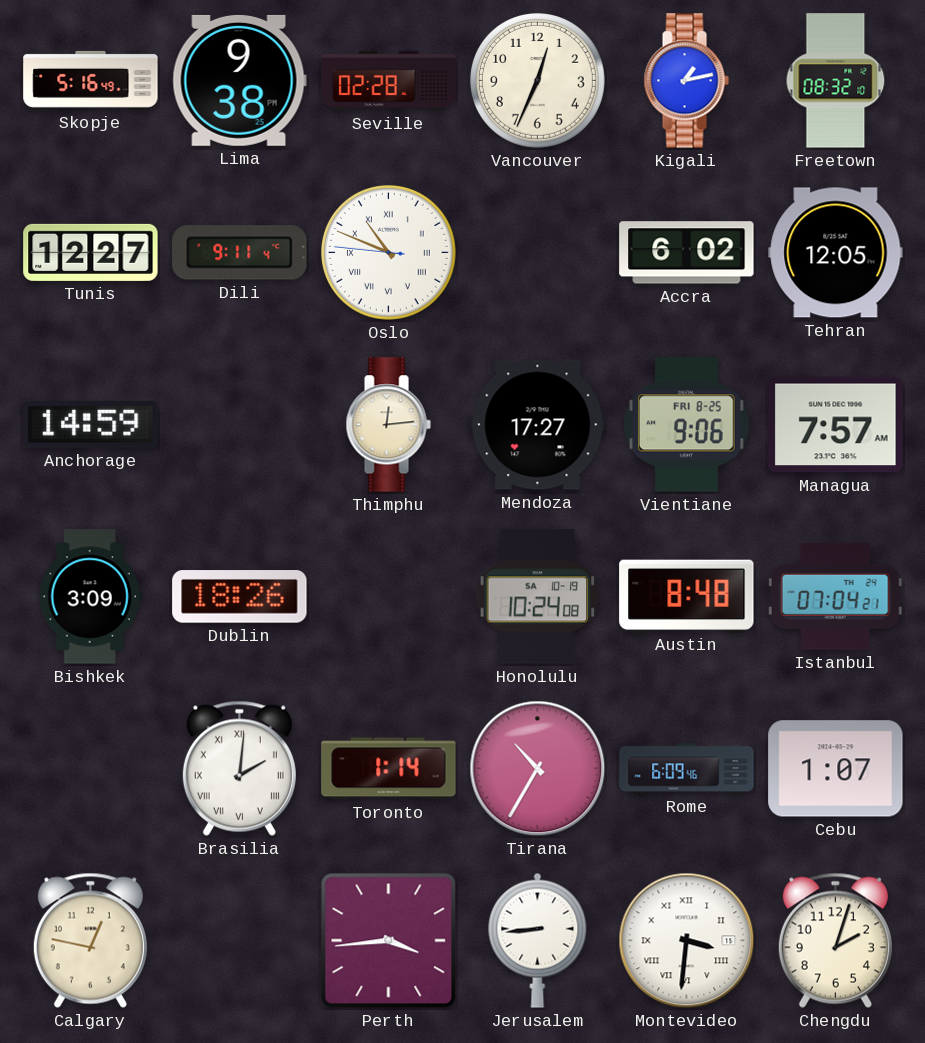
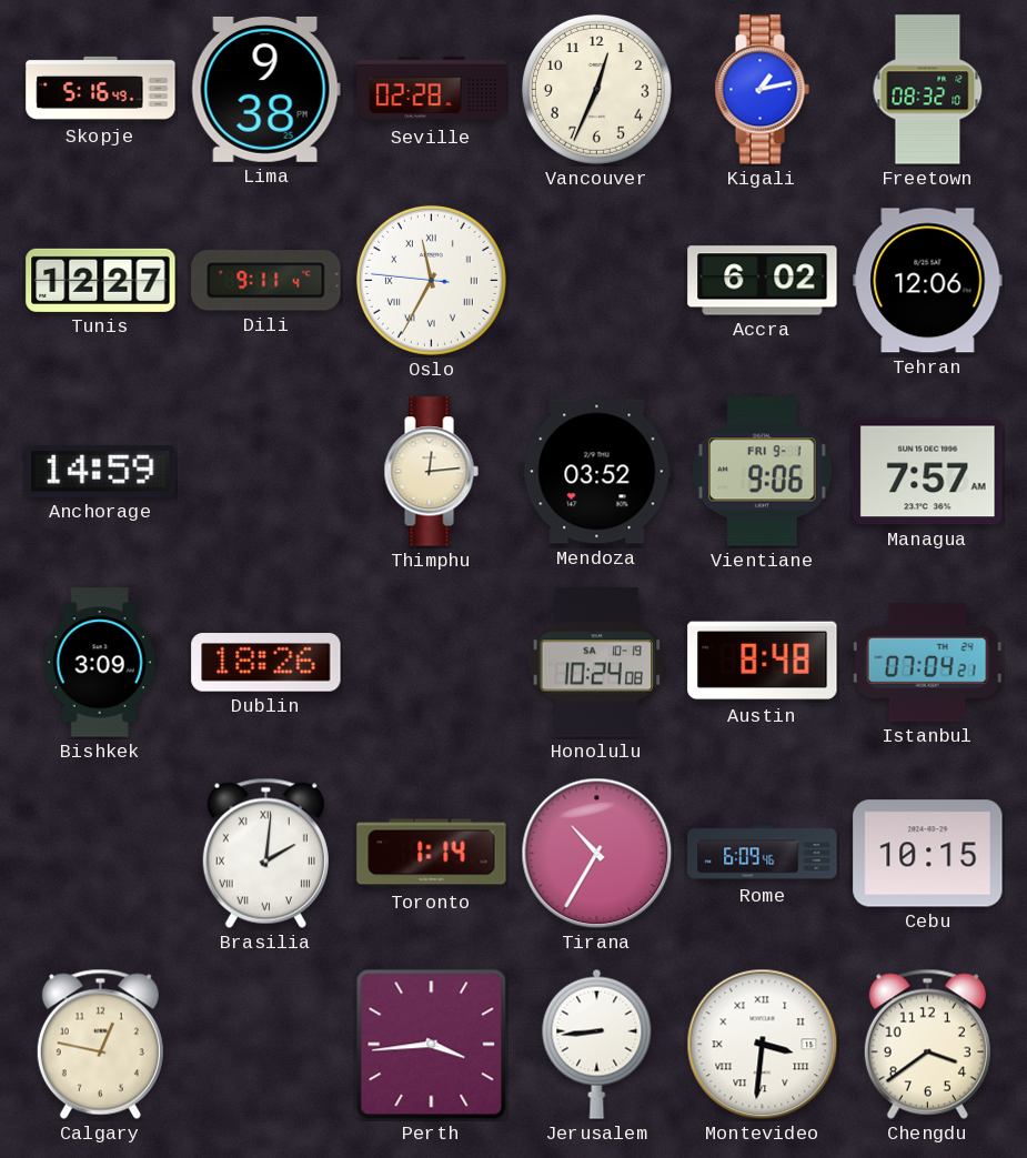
Oslo: 10:48 -> 11:34 (431, 280)
Tehran: 12:05 -> 12:06 (928, 281)
Mendoza: 17:27 -> 03:52 (597, 472)
Vientiane date: FRI 8-25 -> FRI 9-1 (763, 472)
Cebu: 1:07 -> 10:15 (928, 854)
Chengdu: 2:03 -> 3:39 (927, 1044)
